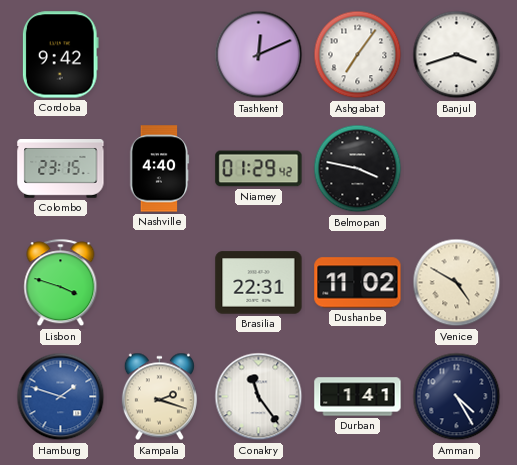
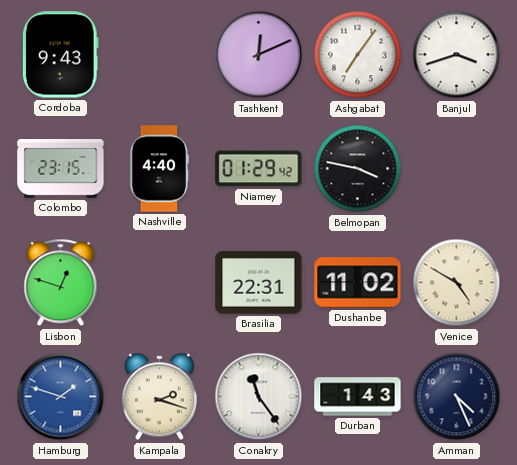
Cordoba: 9:42 -> 9:43 (60, 55)
Lisbon: 3:48 -> 12:48 (61, 283)
Durban: 1:41 -> 1:43 (358, 397)
Amman: 4:25 -> 4:26 (457, 397)
